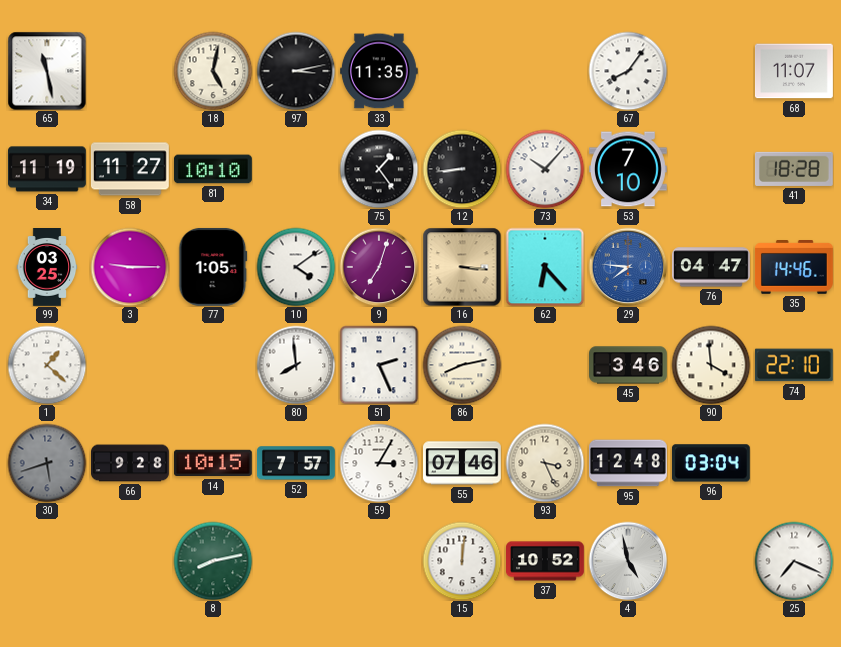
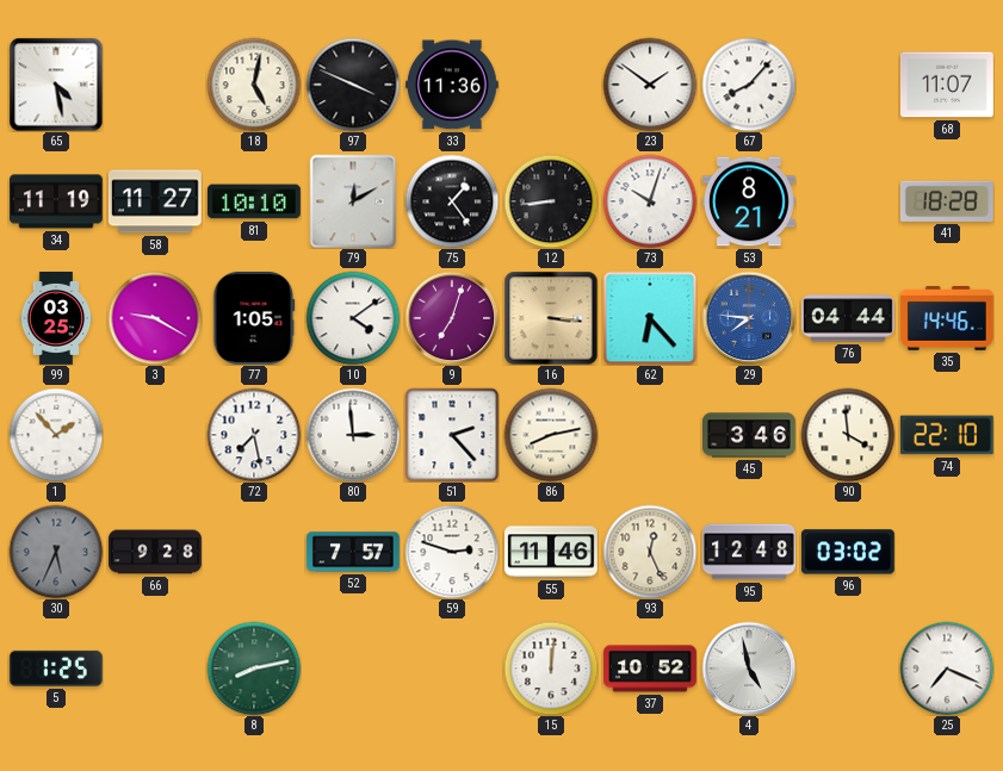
65: 11:28 -> 4:28 (56, 85)
97: 3:13 -> 3:49 (353, 85)
33: 11:35 -> 11:36 (452, 85)
23: none -> 1:51 (650, 85)
67: 8:06 -> 8:07 (749, 85)
79: none -> 12:10 (353, 201)
73: 10:07 -> 10:03 (650, 201)
53: 7:10 -> 8:21 (749, 201)
3: 9:15 -> 9:20 (155, 318)
76: 04:47 -> 04:44 (848, 318)
1: 1:22 -> 1:53 (56, 435)
72: none -> 7:28 (254, 435)
80: 7:59 -> 2:59 (353, 435)
51: 2:26 -> 2:23 (452, 435)
30: 5:42 -> 5:34 (56, 552)
14: 10:15 -> none (213, 463)
59: 3:05 -> 2:48 (452, 552)
55: 07:46 -> 11:46 (552, 552)
93: 3:26 -> 12:26 (650, 552)
96: 03:04 -> 03:02 (848, 552)
5: none -> 1:25 (56, 669)
